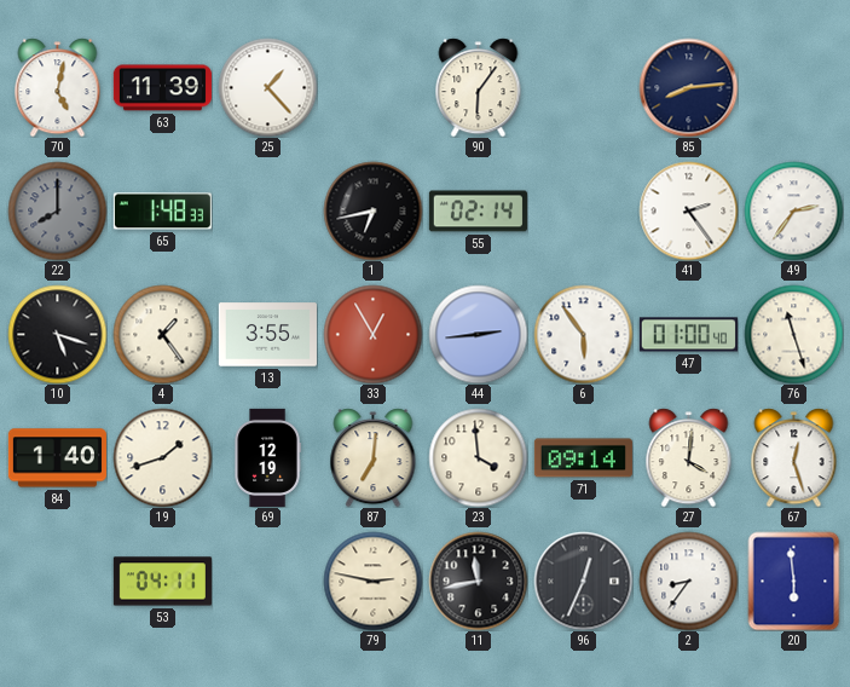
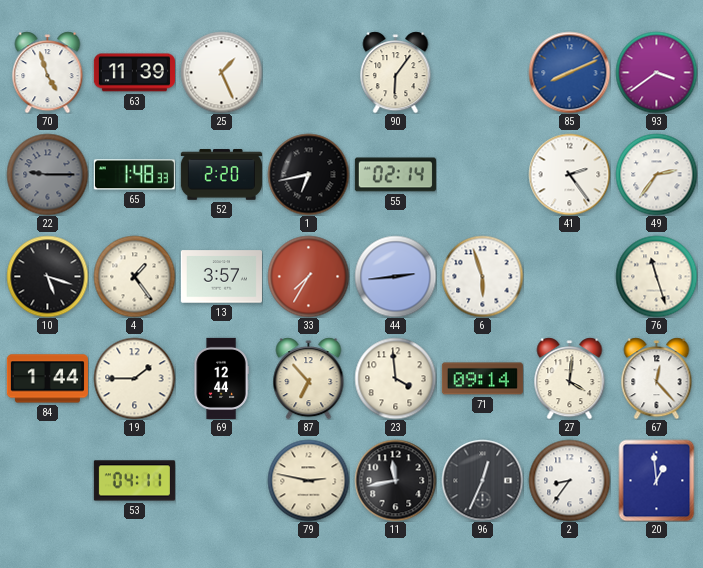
70: 5:02 -> 4:57 (48, 72)
25: 1:23 -> 1:26 (221, 72)
85: 8:14 -> 8:11 (569, 72)
85 dial: navy -> blue (569, 72)
93: none -> 3:39 (656, 72)
22: 8:00 -> 9:15 (47, 174)
52: none -> 2:20 (221, 175)
13: 3:55 -> 3:57 (221, 277)
33: 12:55 -> 7:35 (308, 276)
6: 5:54 -> 5:57 (482, 276)
47: 01:00 -> none (688, 335)
84: 1:40 -> 1:44 (47, 379)
19: 1:42 -> 1:45 (134, 378)
69: 12:19 -> 12:44 (221, 378)
87: 7:01 -> 6:53 (309, 378)
67: 12:27 -> 12:23 (657, 378)
20: 5:59 -> 12:59 (657, 480)
